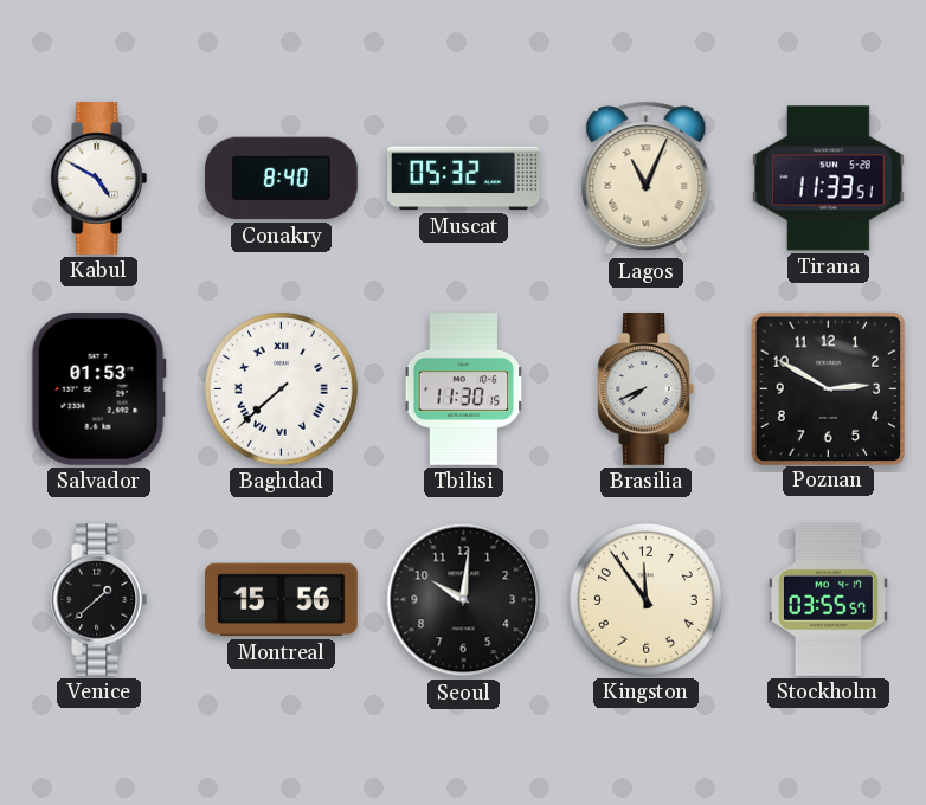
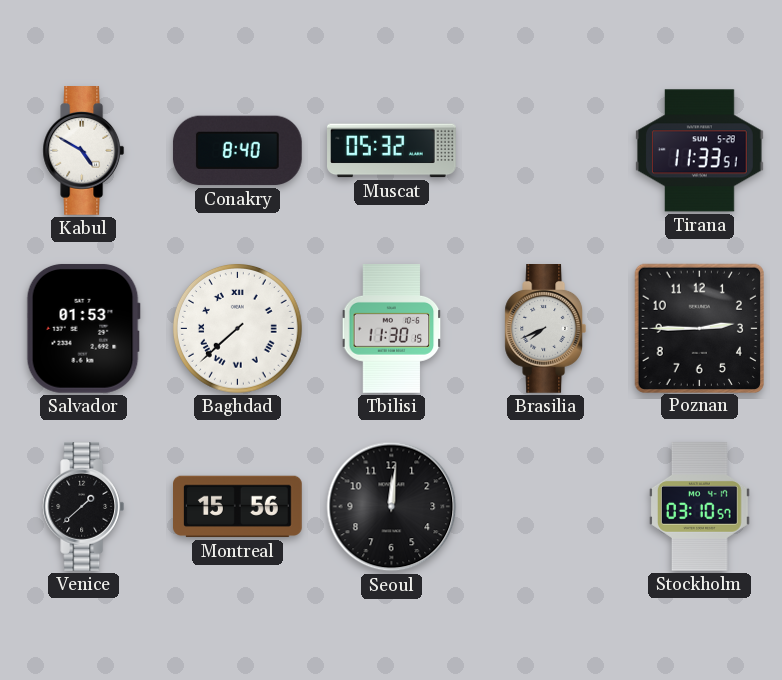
Lagos: 11:04 -> none (647, 179)
Poznan: 2:50 -> 2:45 (699, 328)
Seoul: 10:01 -> 12:01 (392, 507)
Kingston: 11:54 -> none (647, 600)
Stockholm: 03:55 -> 03:10 (699, 507)
